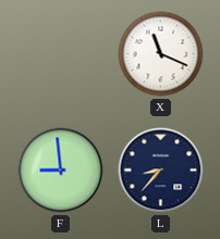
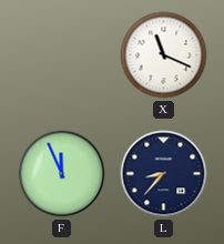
F: 8:59 -> 11:56 (62, 174)
